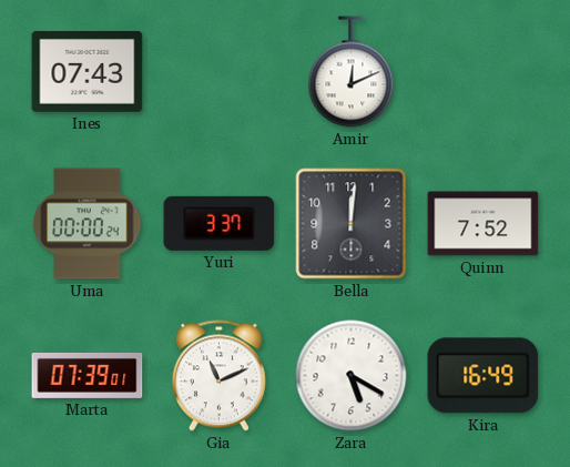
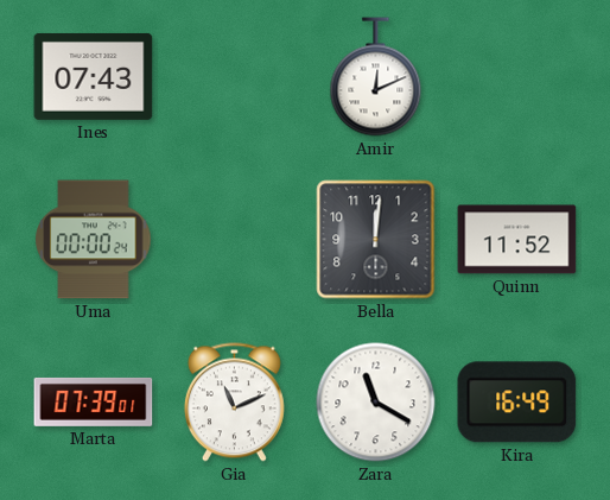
Yuri: 3:37 -> none (220, 223)
Quinn: 7:52 -> 11:52 (517, 240)
Zara: 5:20 -> 11:20 (376, 403)
